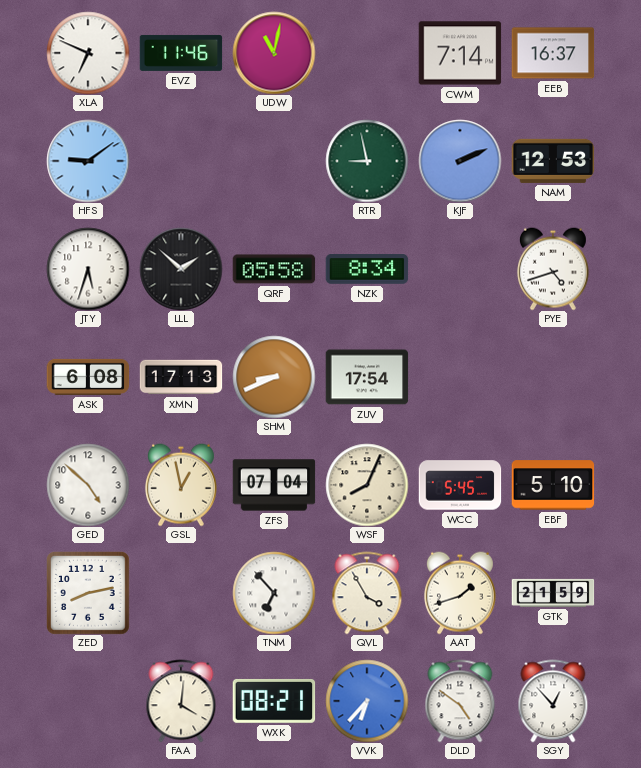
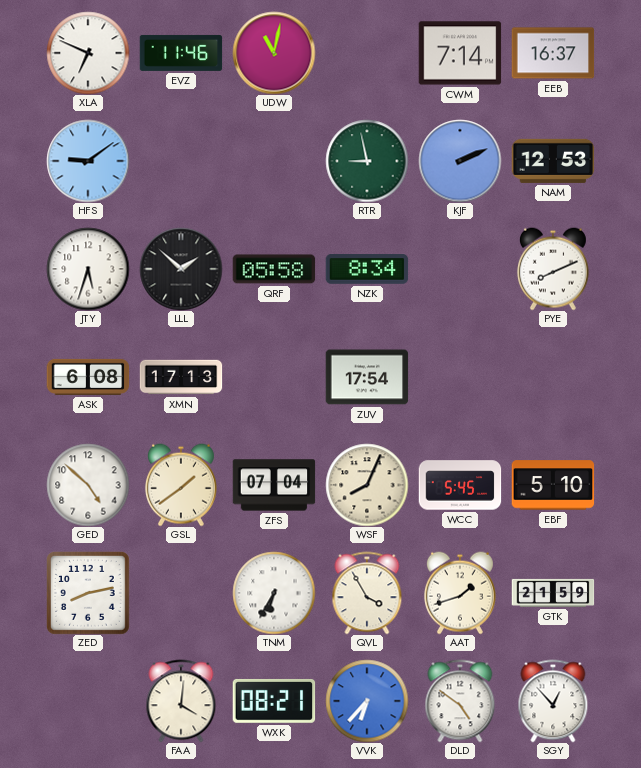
PYE: 4:42 -> 8:11 (553, 269)
SHM: 8:41 -> none (274, 377)
GSL: 12:58 -> 1:39 (181, 485)
TNM: 6:53 -> 6:35 (274, 593)
